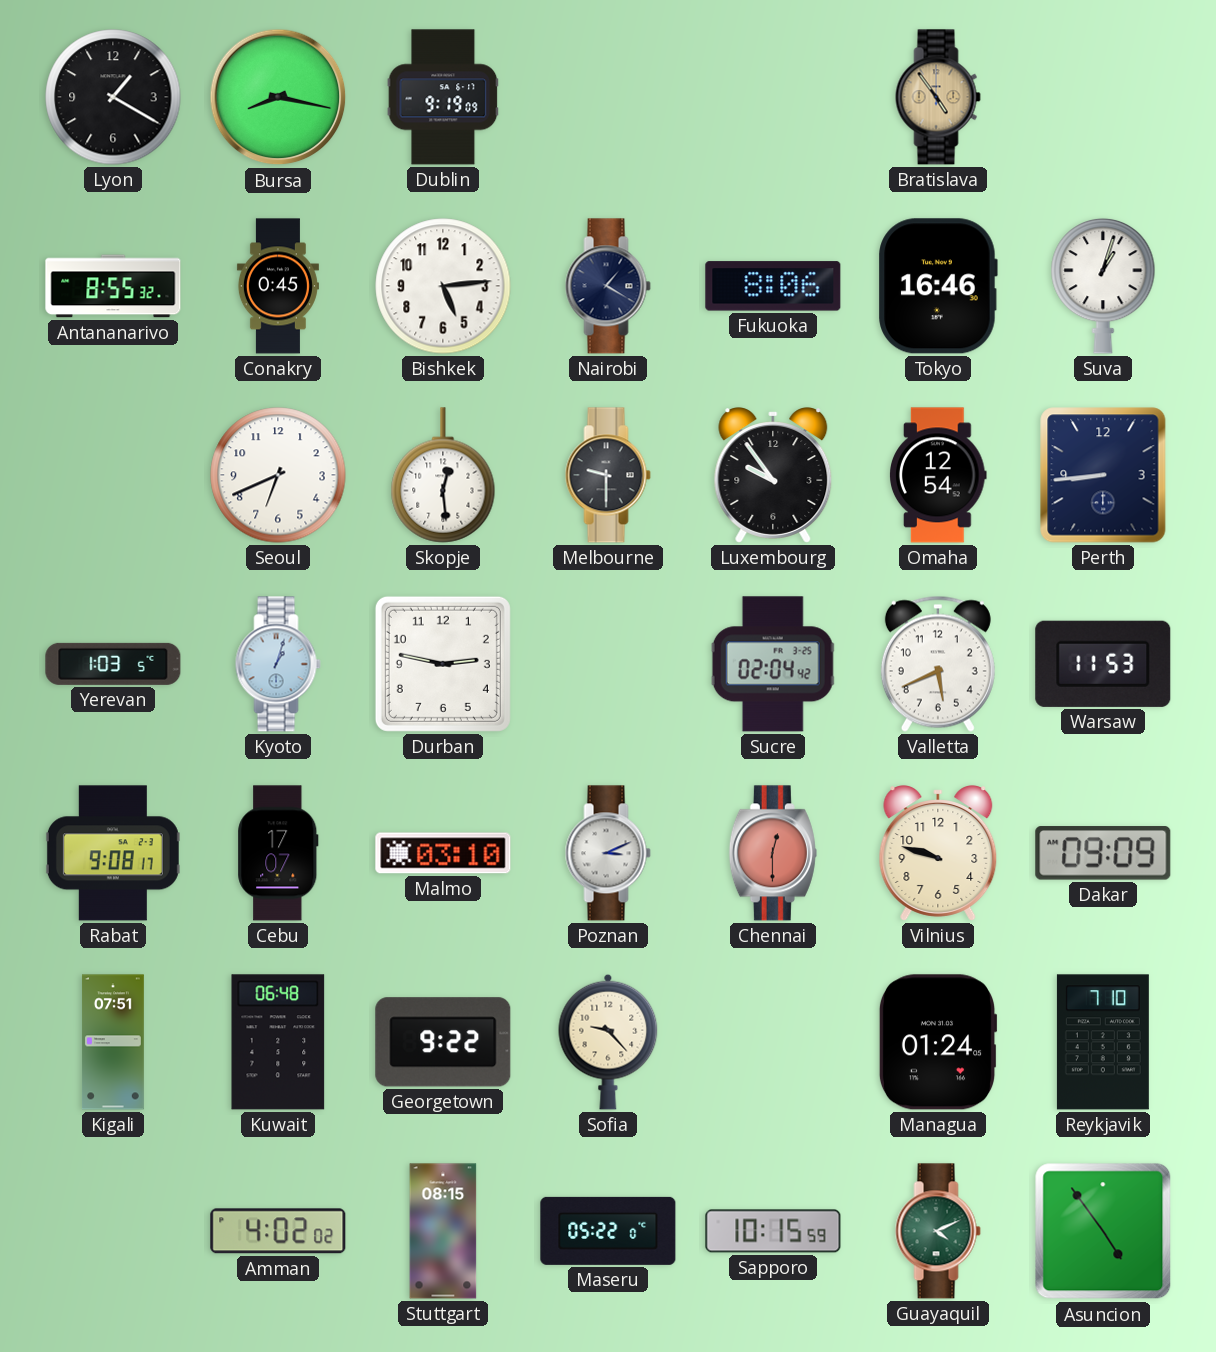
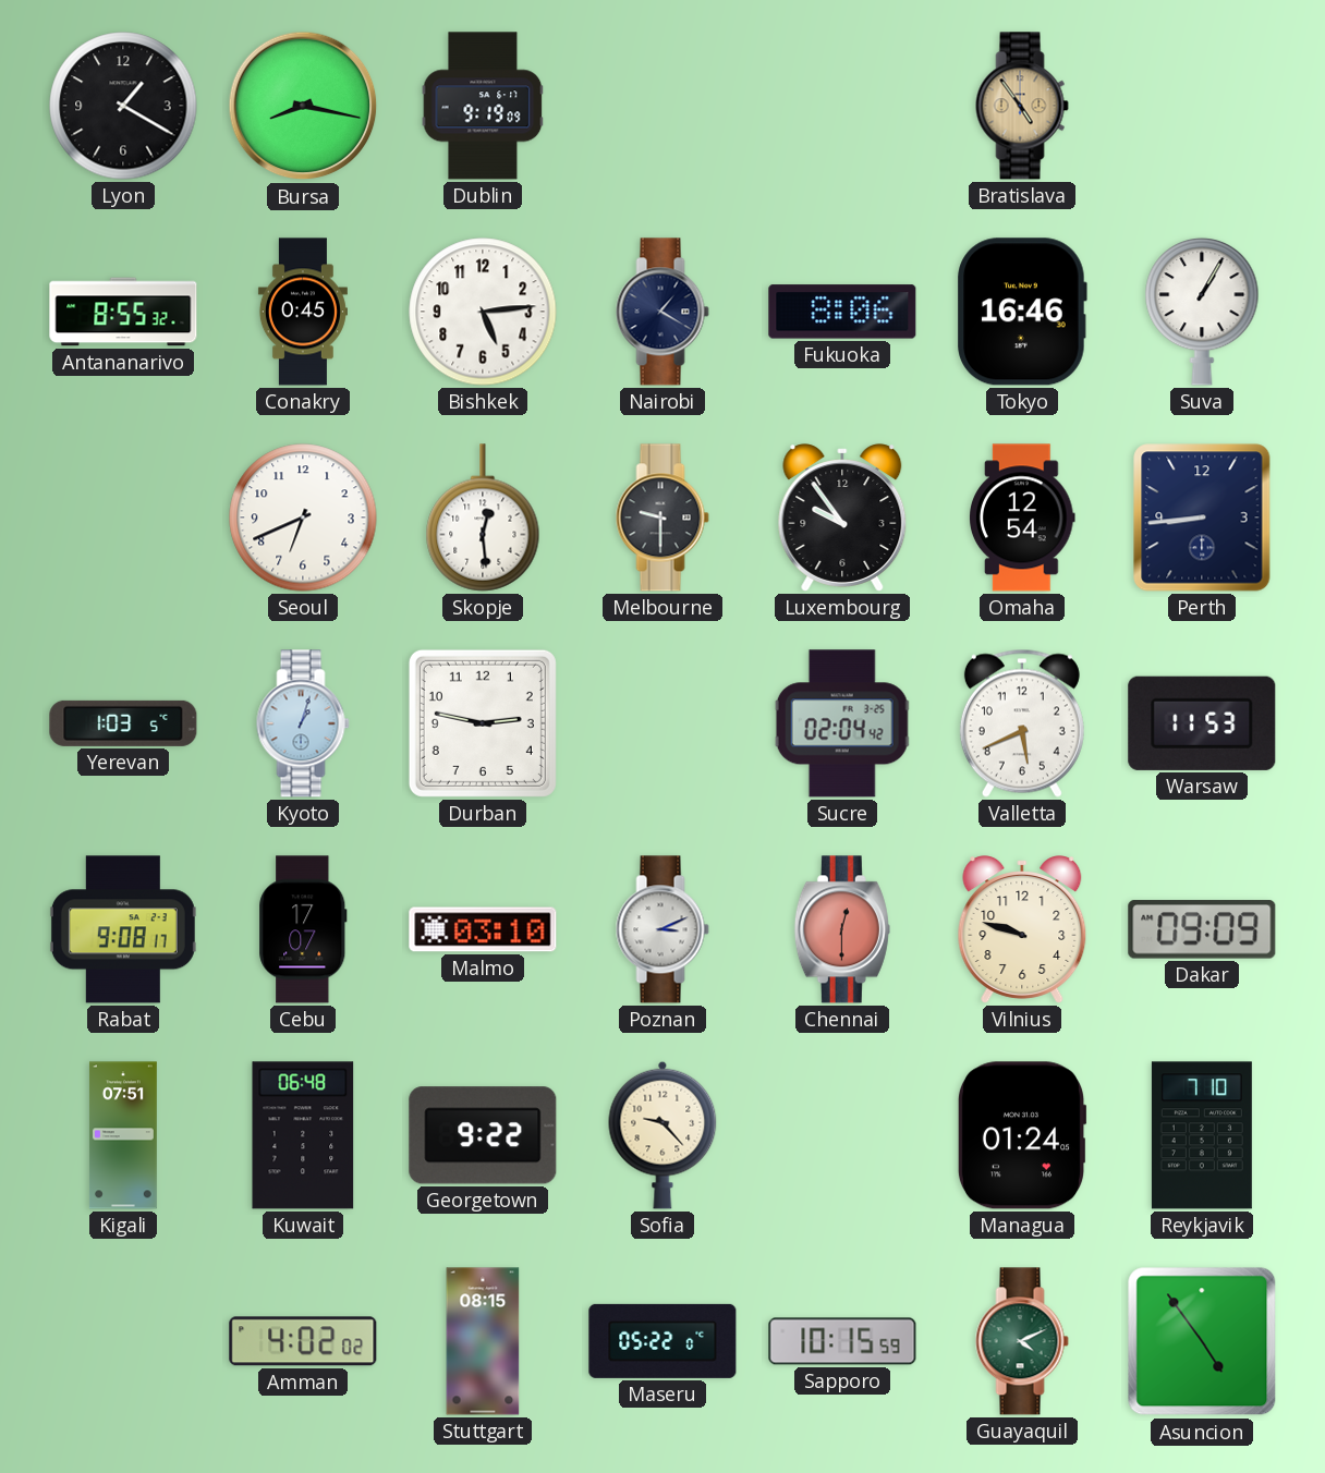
Suva: 1:03 -> 1:05 (1202, 312)
